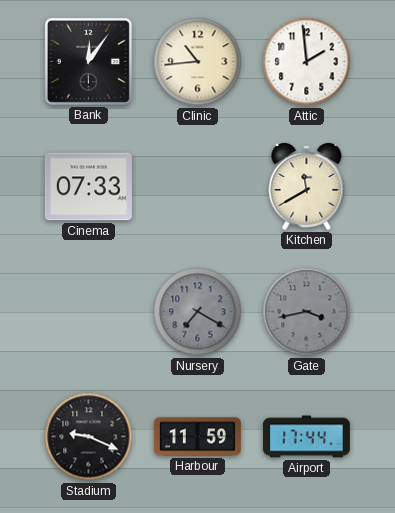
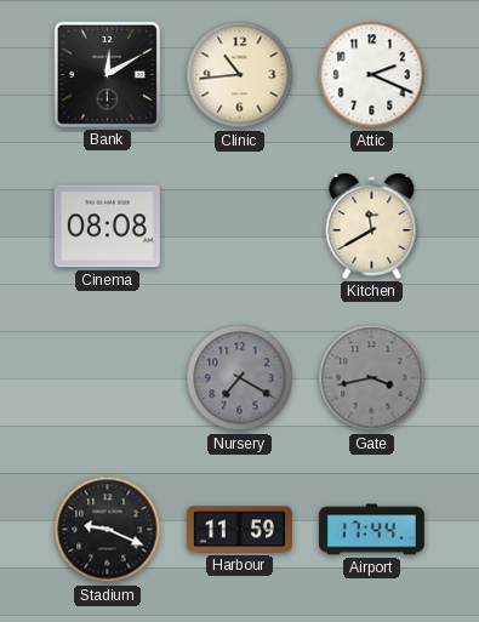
Bank: 12:06 -> 12:10 (107, 74)
Attic: 1:59 -> 2:19 (372, 75)
Cinema: 07:33 -> 08:08 (107, 227)
